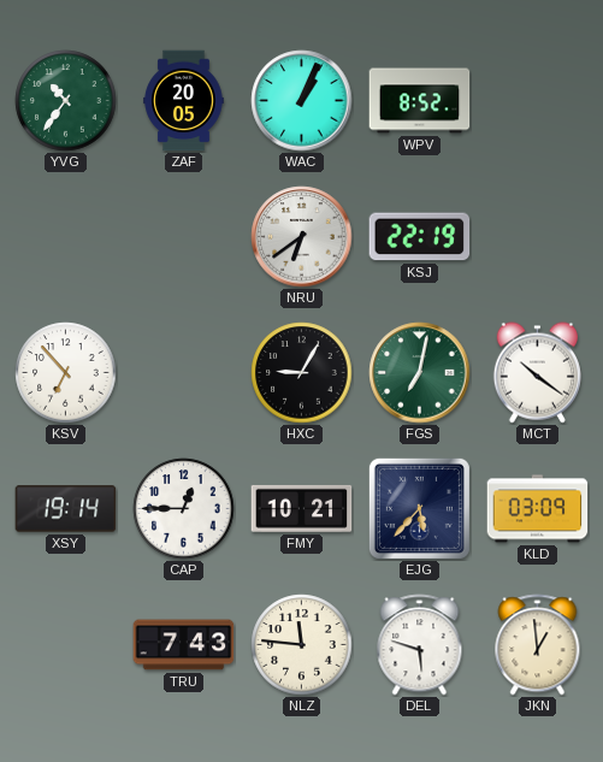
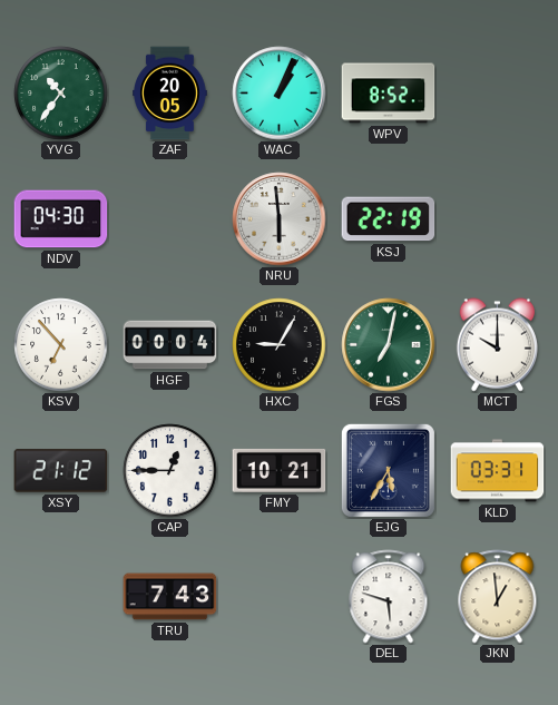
NDV: none -> 04:30 (61, 219)
NRU: 6:39 -> 5:59 (280, 219)
HGF: none -> 00:04 (170, 345)
MCT: 10:21 -> 10:00 (497, 345)
XSY: 19:14 -> 21:12 (61, 471)
EJG: 5:37 -> 5:35 (388, 470)
KLD: 03:09 -> 03:31 (498, 471)
NLZ: 11:46 -> none (302, 645)
